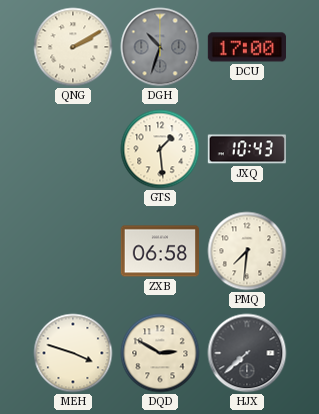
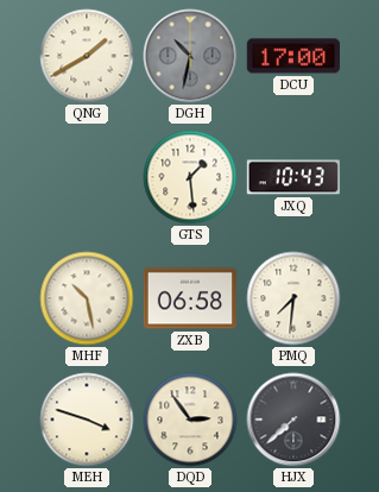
QNG: 2:10 -> 1:40 (87, 56)
DGH: 10:33 -> 10:32 (190, 56)
MHF: none -> 10:28 (87, 298)
DQD: 2:50 -> 2:54 (190, 420)
